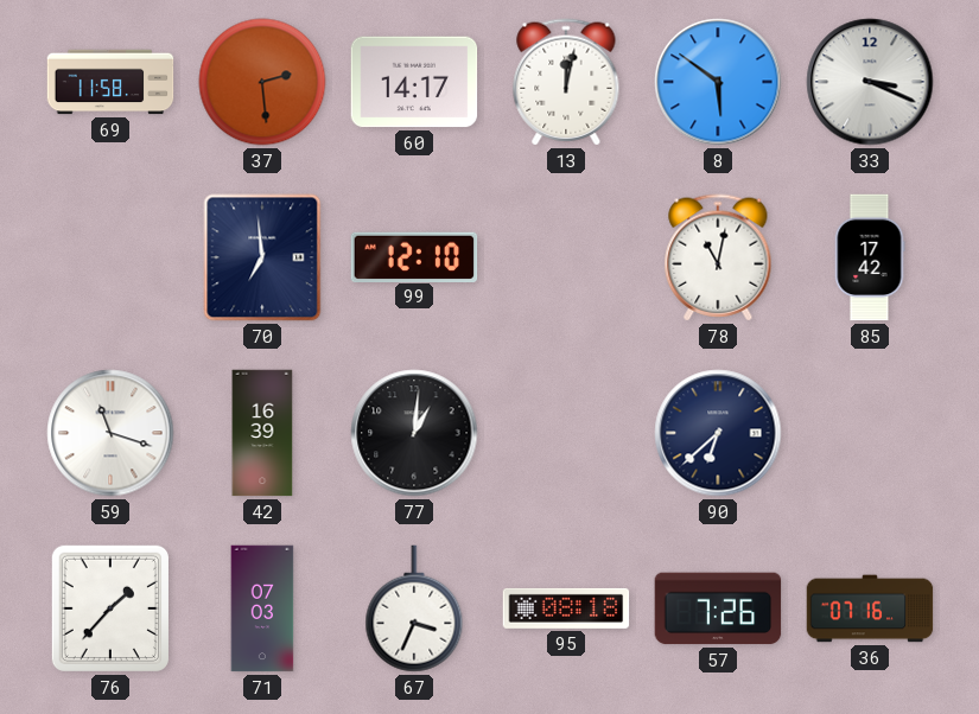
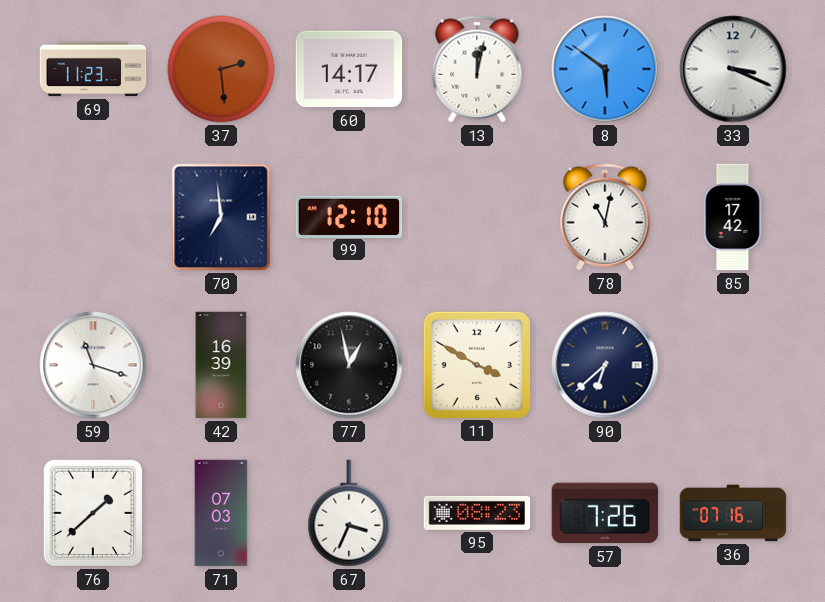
69: 11:58 -> 11:23 (93, 69)
77: 1:01 -> 12:58 (349, 365)
11: none -> 3:50 (476, 364)
76: 1:37 -> 1:38 (93, 513)
95: 08:18 -> 08:23 (477, 513)
